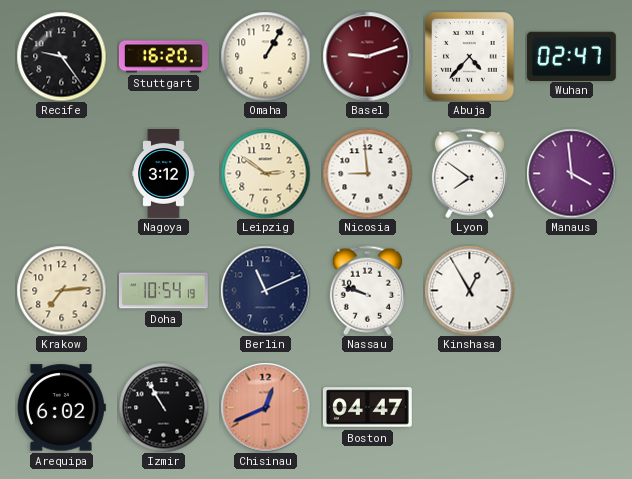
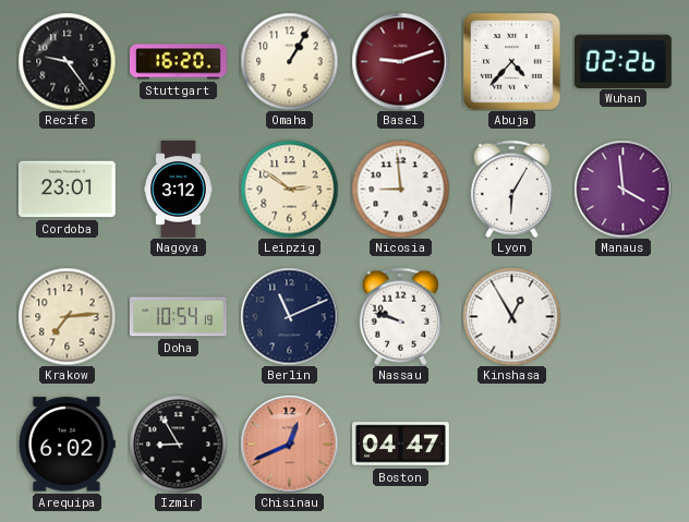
Wuhan: 02:47 -> 02:26 (622, 61)
Cordoba: none -> 23:01 (67, 190)
Lyon: 7:51 -> 6:05 (511, 189)
Izmir: 10:55 -> 8:55 (178, 444)
